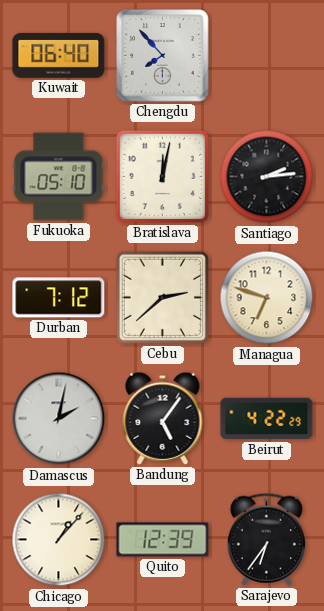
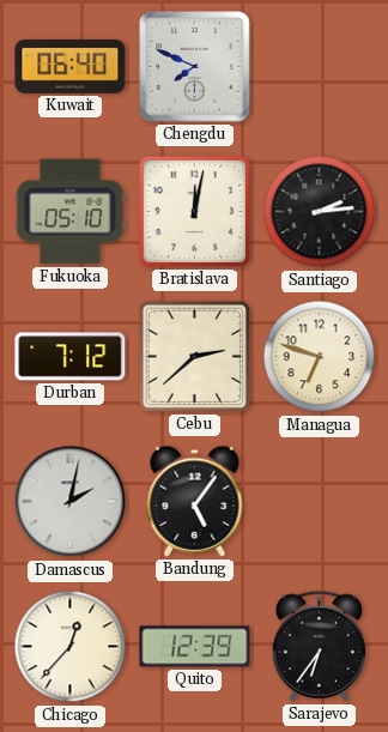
Chengdu: 7:53 -> 7:49 (195, 67)
Beirut: 4:22 -> none (267, 419)
Chicago: 1:07 -> 12:37 (71, 647)
